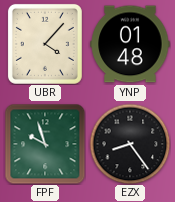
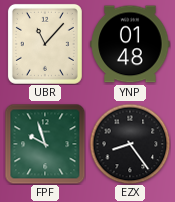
UBR: 4:07 -> 11:07 (45, 44)
